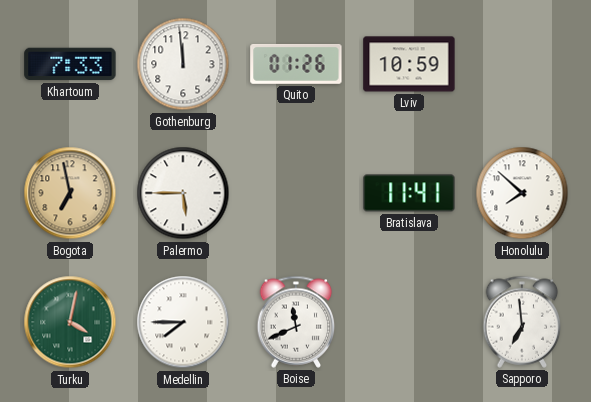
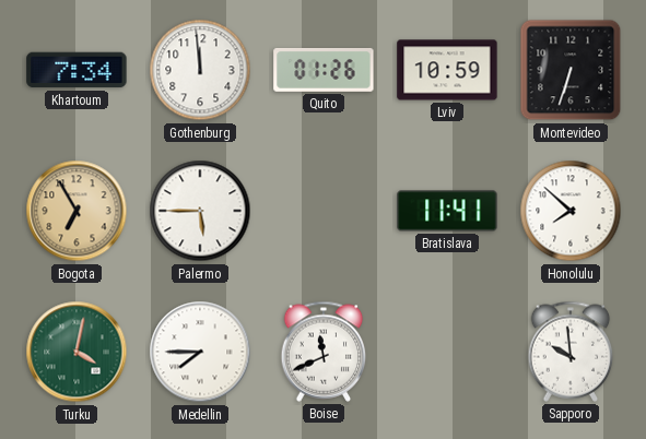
Khartoum: 7:33 -> 7:34 (77, 70)
Montevideo: none -> 6:33 (571, 70)
Bogota: 6:58 -> 6:55 (77, 211)
Sapporo: 6:59 -> 9:59 (571, 352)
